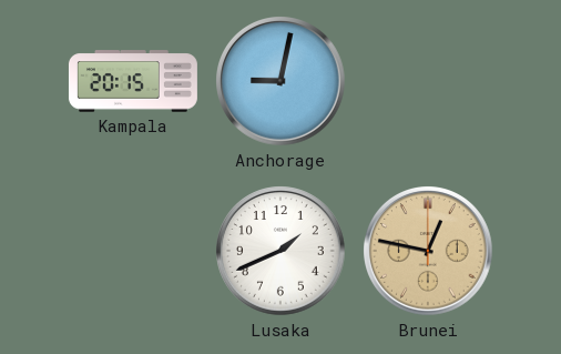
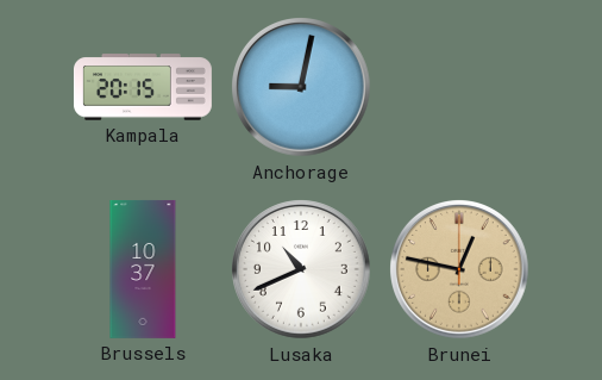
Brussels: none -> 10:37 (143, 269)
Lusaka: 1:41 -> 10:41 (302, 270)
